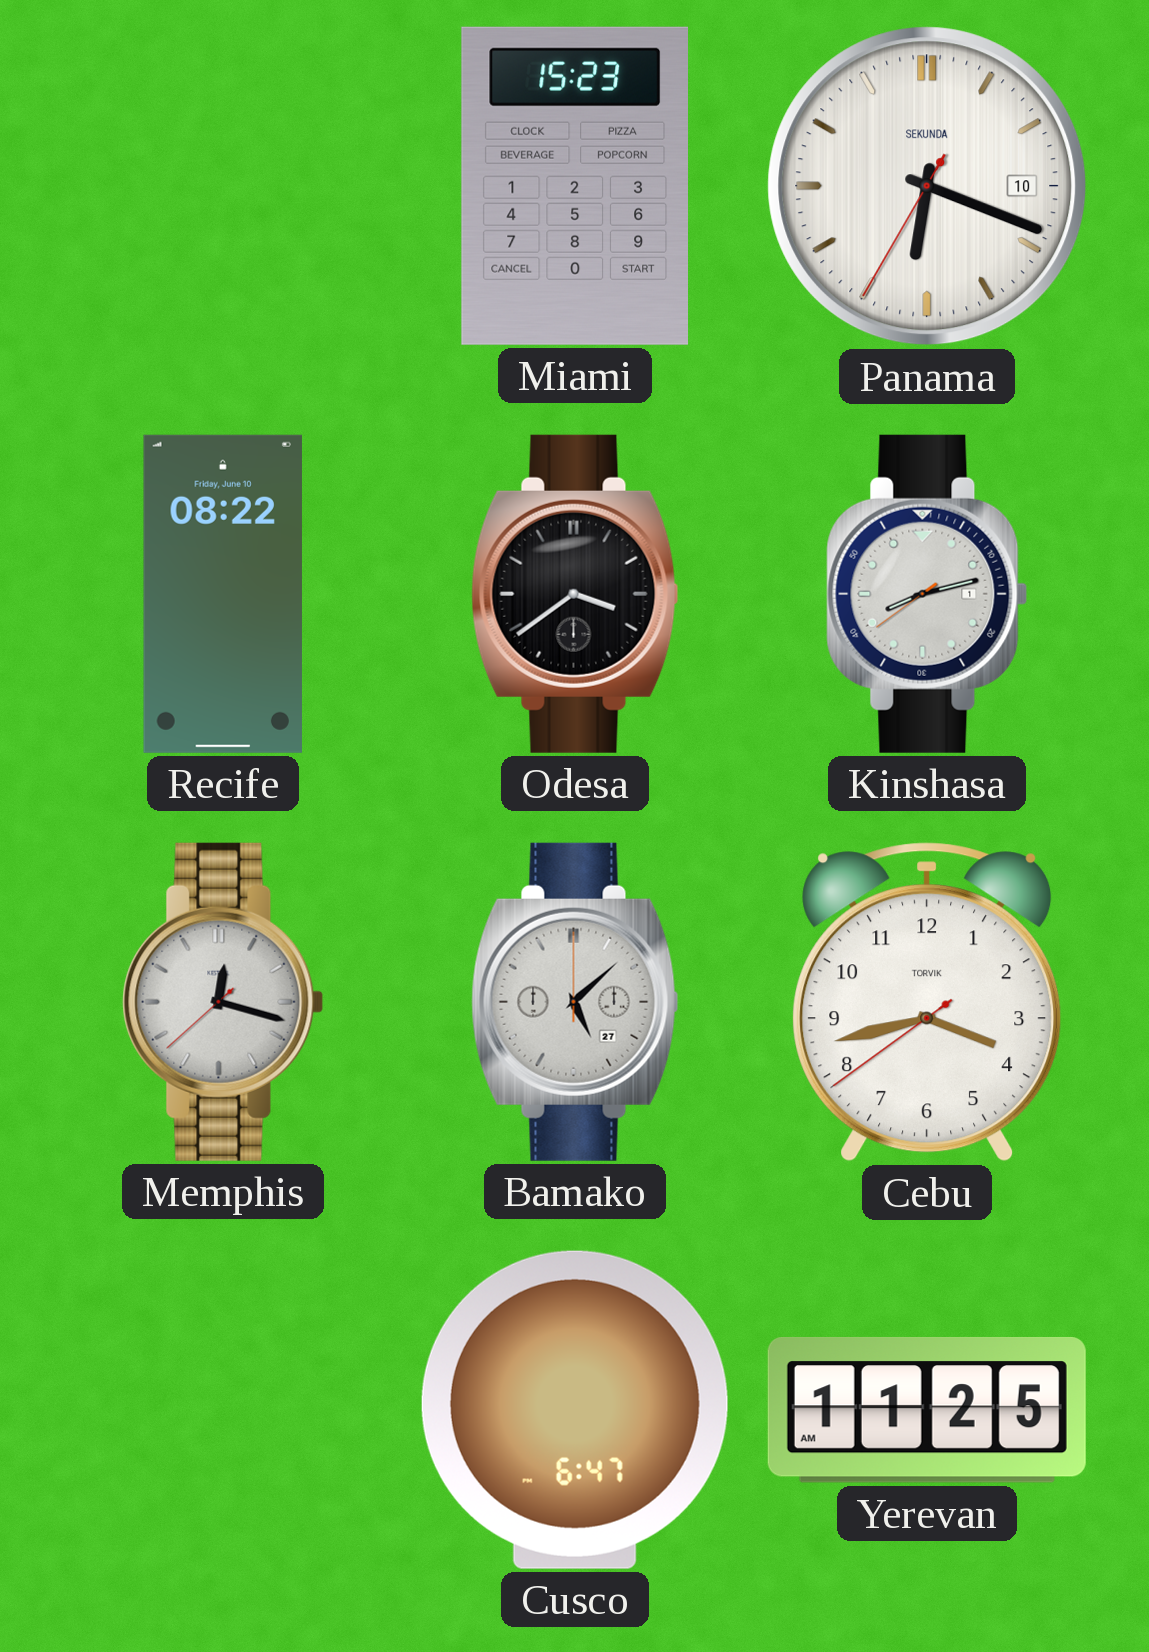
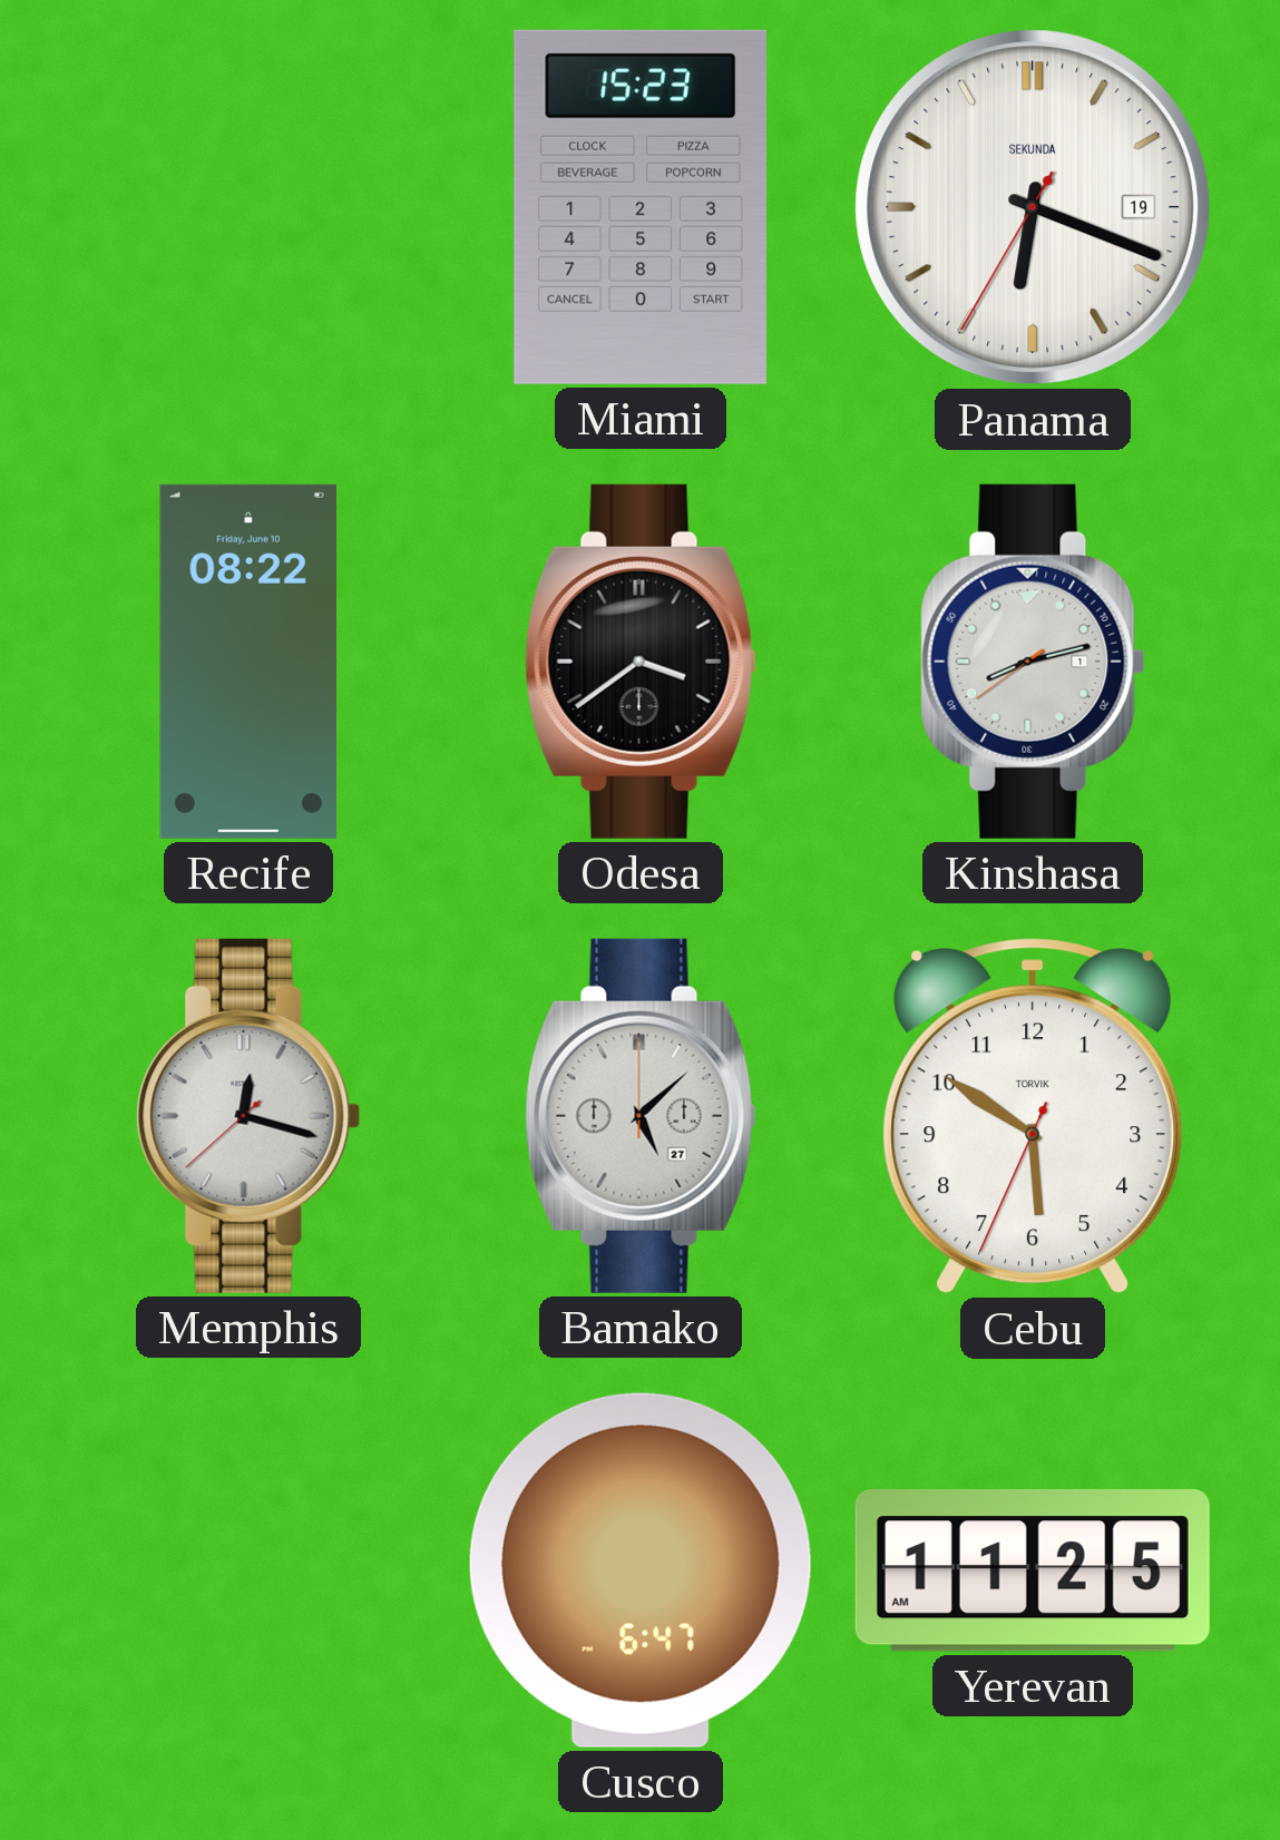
Panama date: 10 -> 19 (1033, 207)
Cebu: 3:42 -> 5:50 (1033, 1116)
